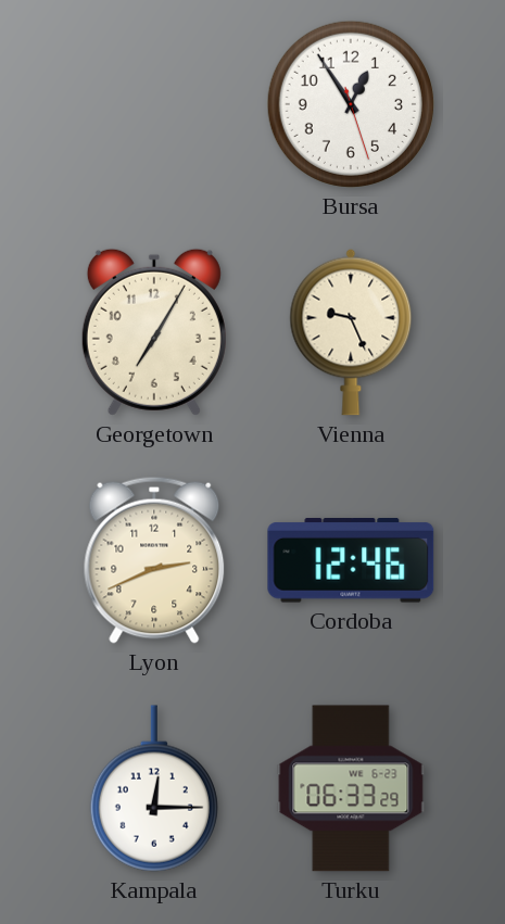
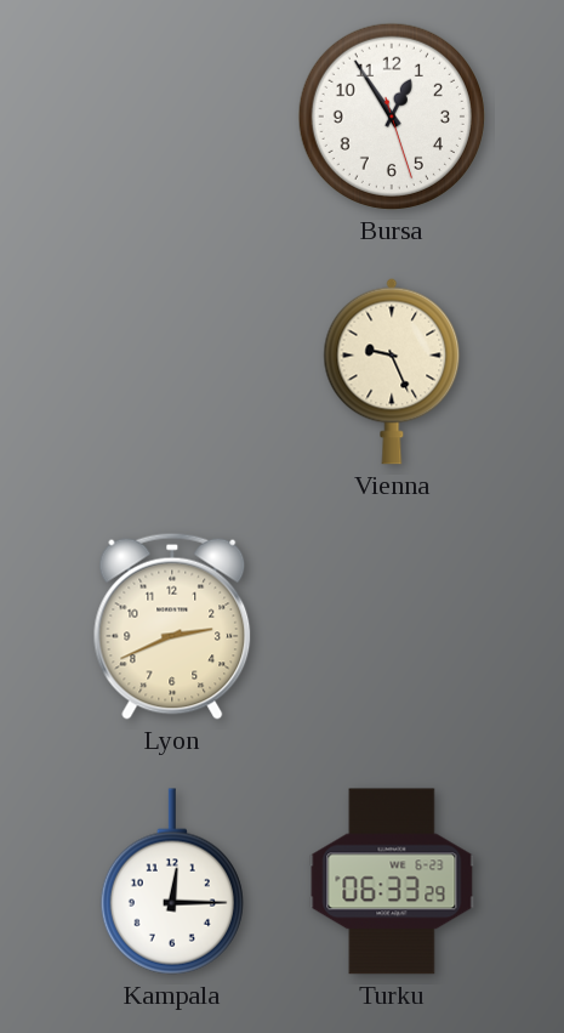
Georgetown: 7:05 -> none (154, 332)
Cordoba: 12:46 -> none (351, 561)
